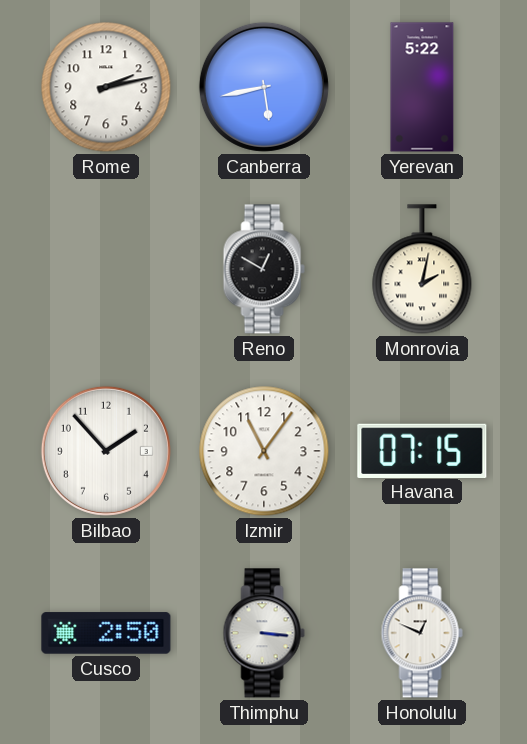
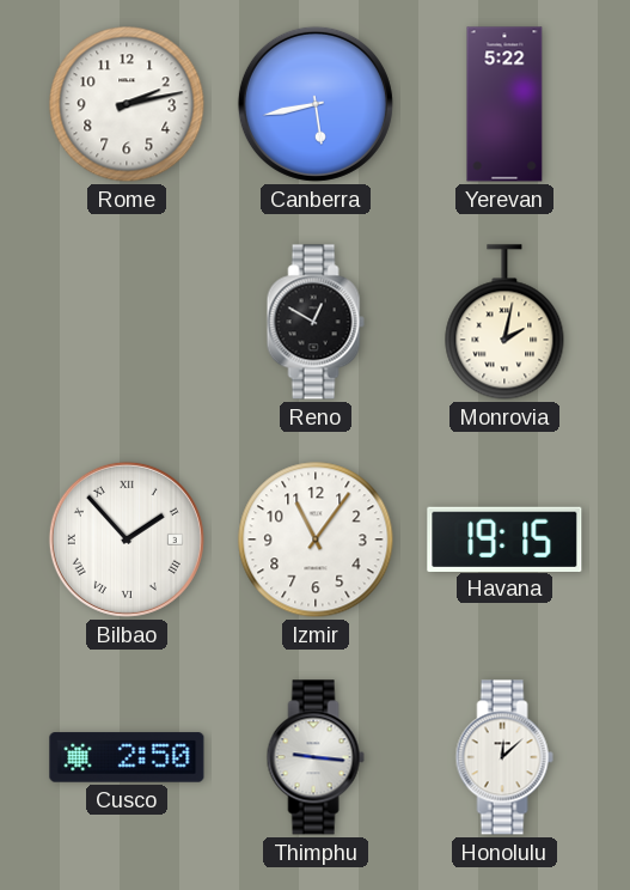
Bilbao numerals: Arabic -> Roman (127, 540)
Havana: 07:15 -> 19:15 (504, 538)
Thimphu: 3:16 -> 9:16 (316, 757)
Honolulu: 12:49 -> 12:08 (504, 757)
